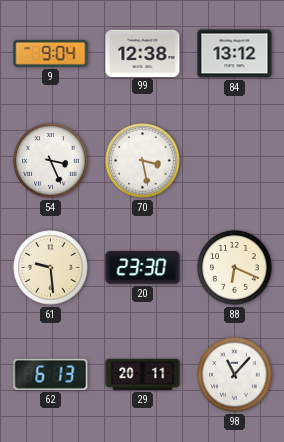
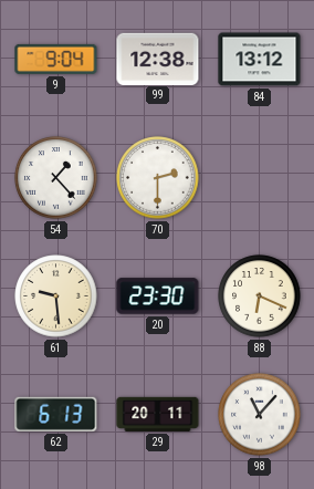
54: 3:26 -> 1:23 (56, 178)
70: 3:28 -> 2:30 (158, 178)
